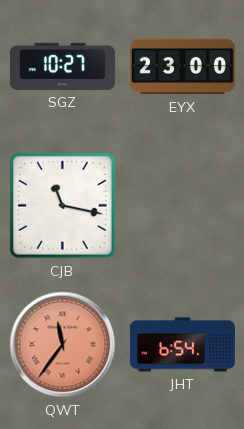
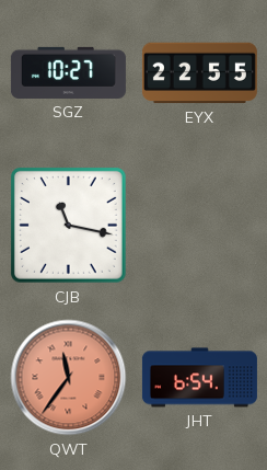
EYX: 23:00 -> 22:55 (199, 73)
